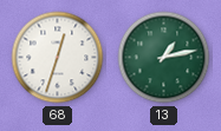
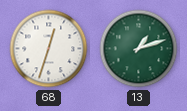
13: 1:13 -> 1:12 (139, 49)
